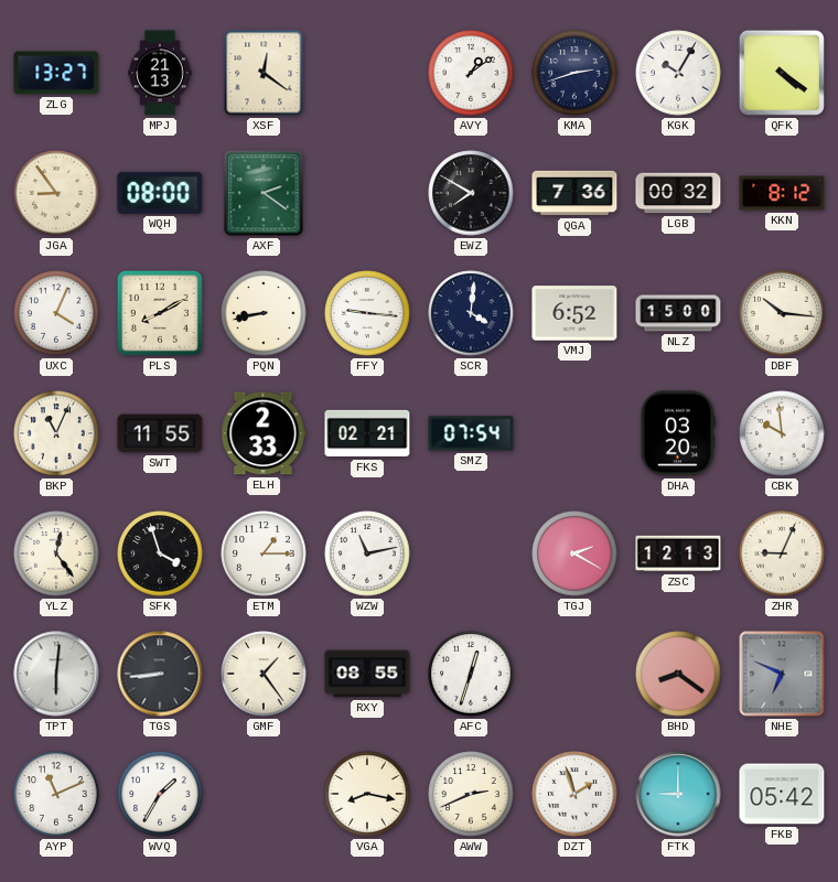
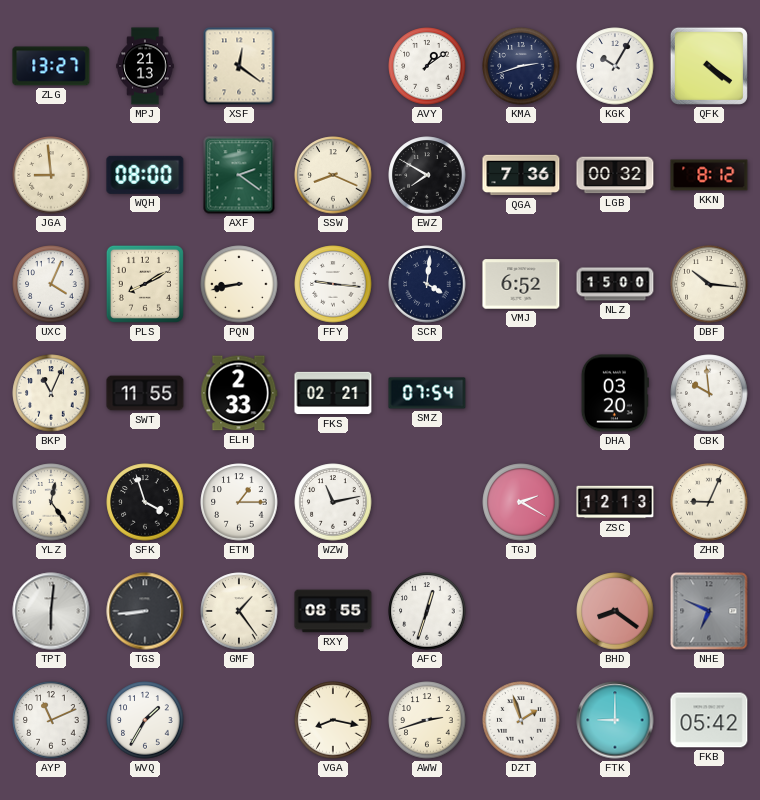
JGA: 8:54 -> 8:59 (51, 175)
SSW: none -> 8:19 (333, 175)
AWW: 2:41 -> 2:42 (427, 720)
